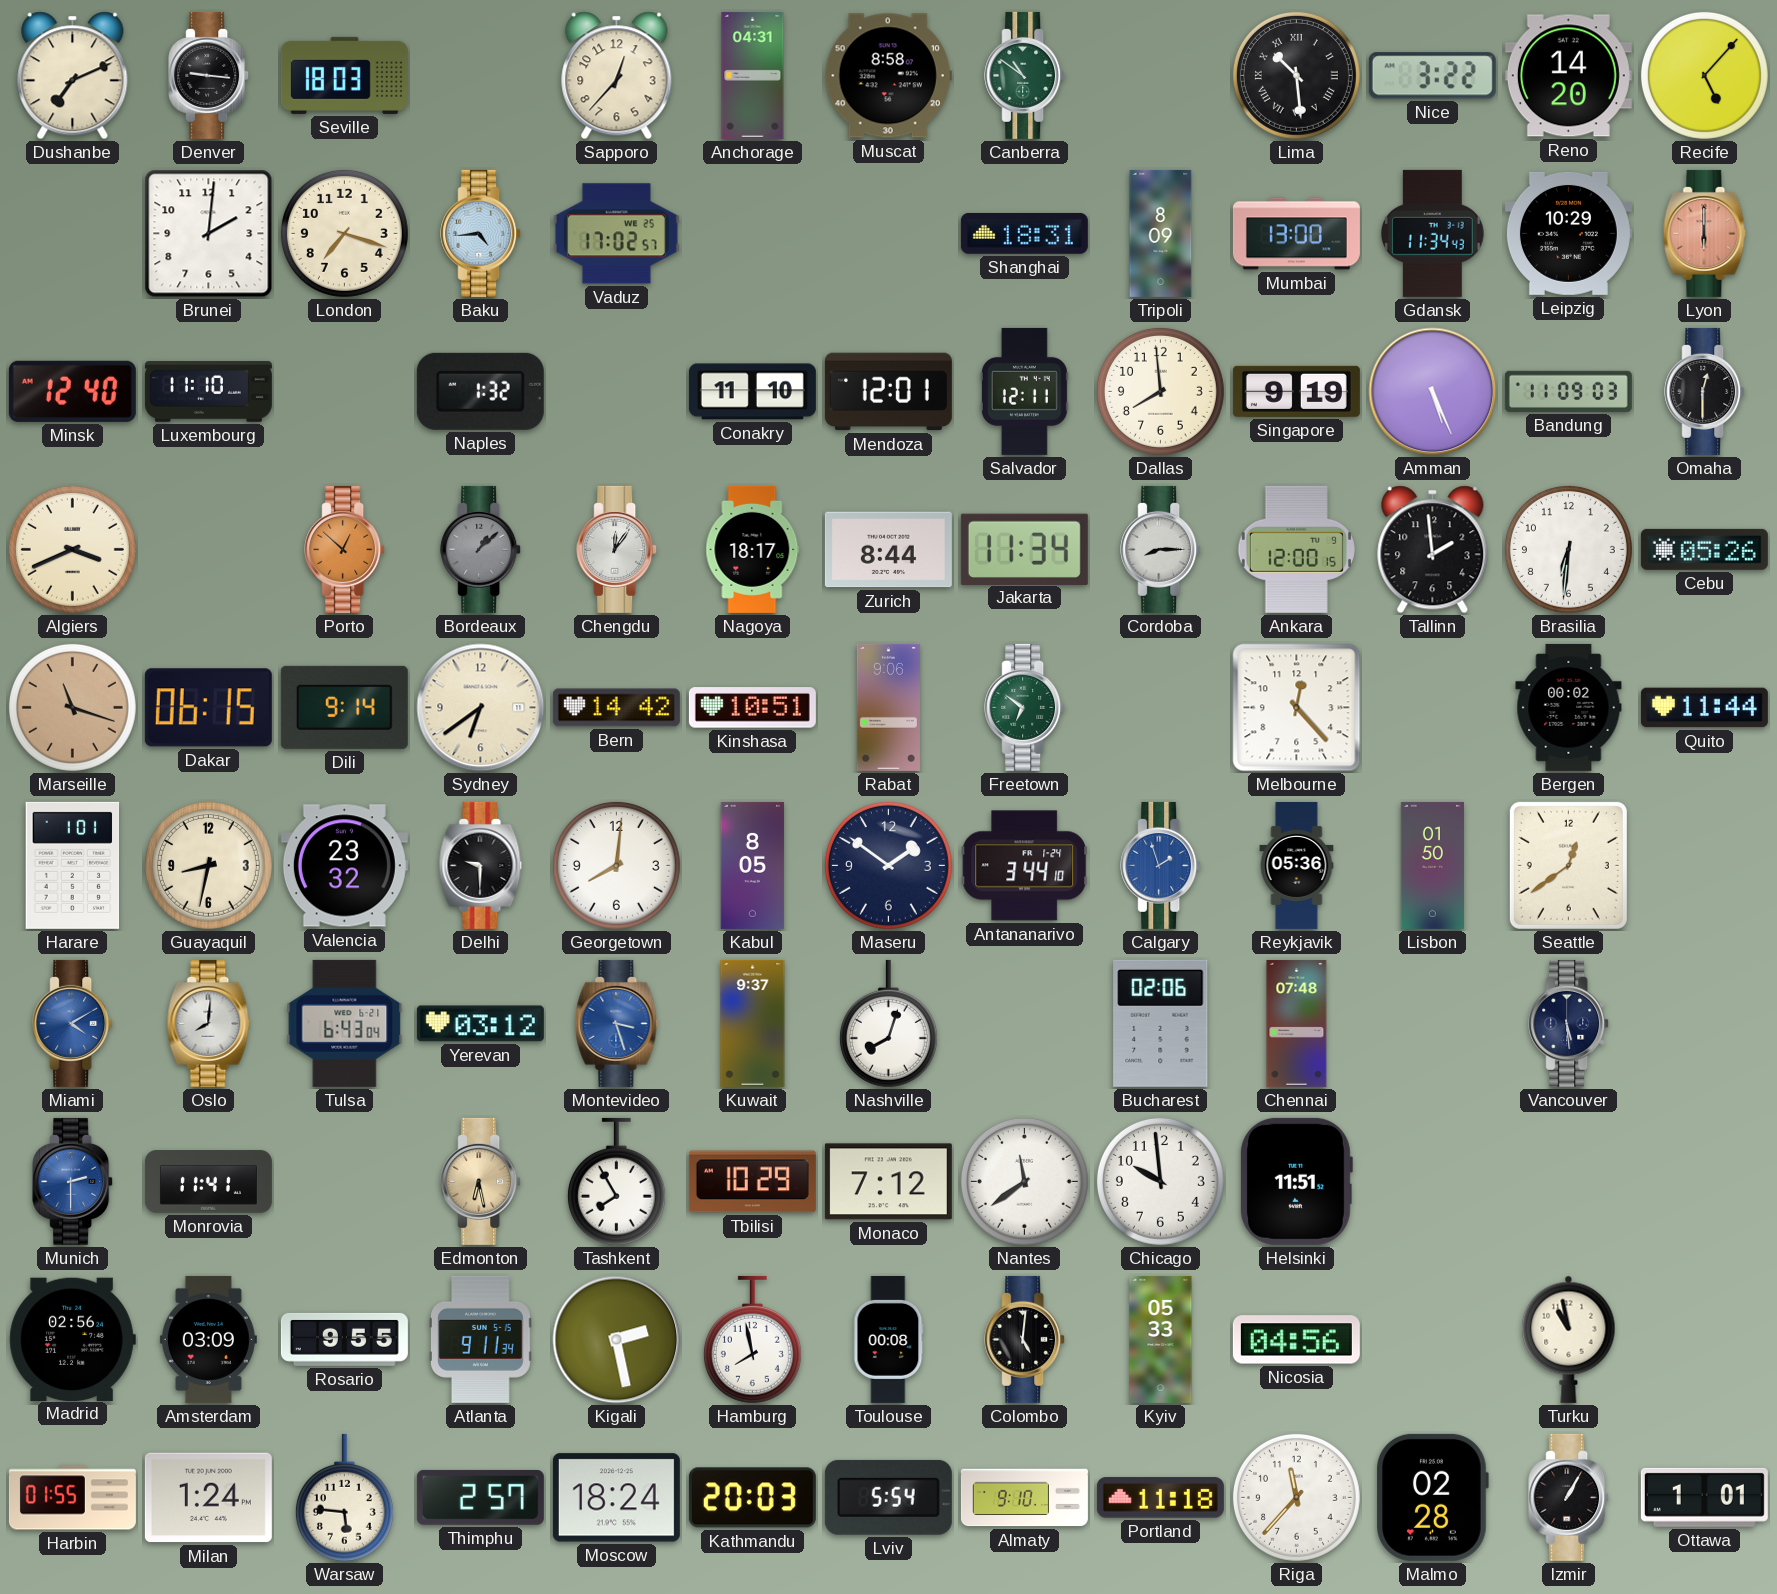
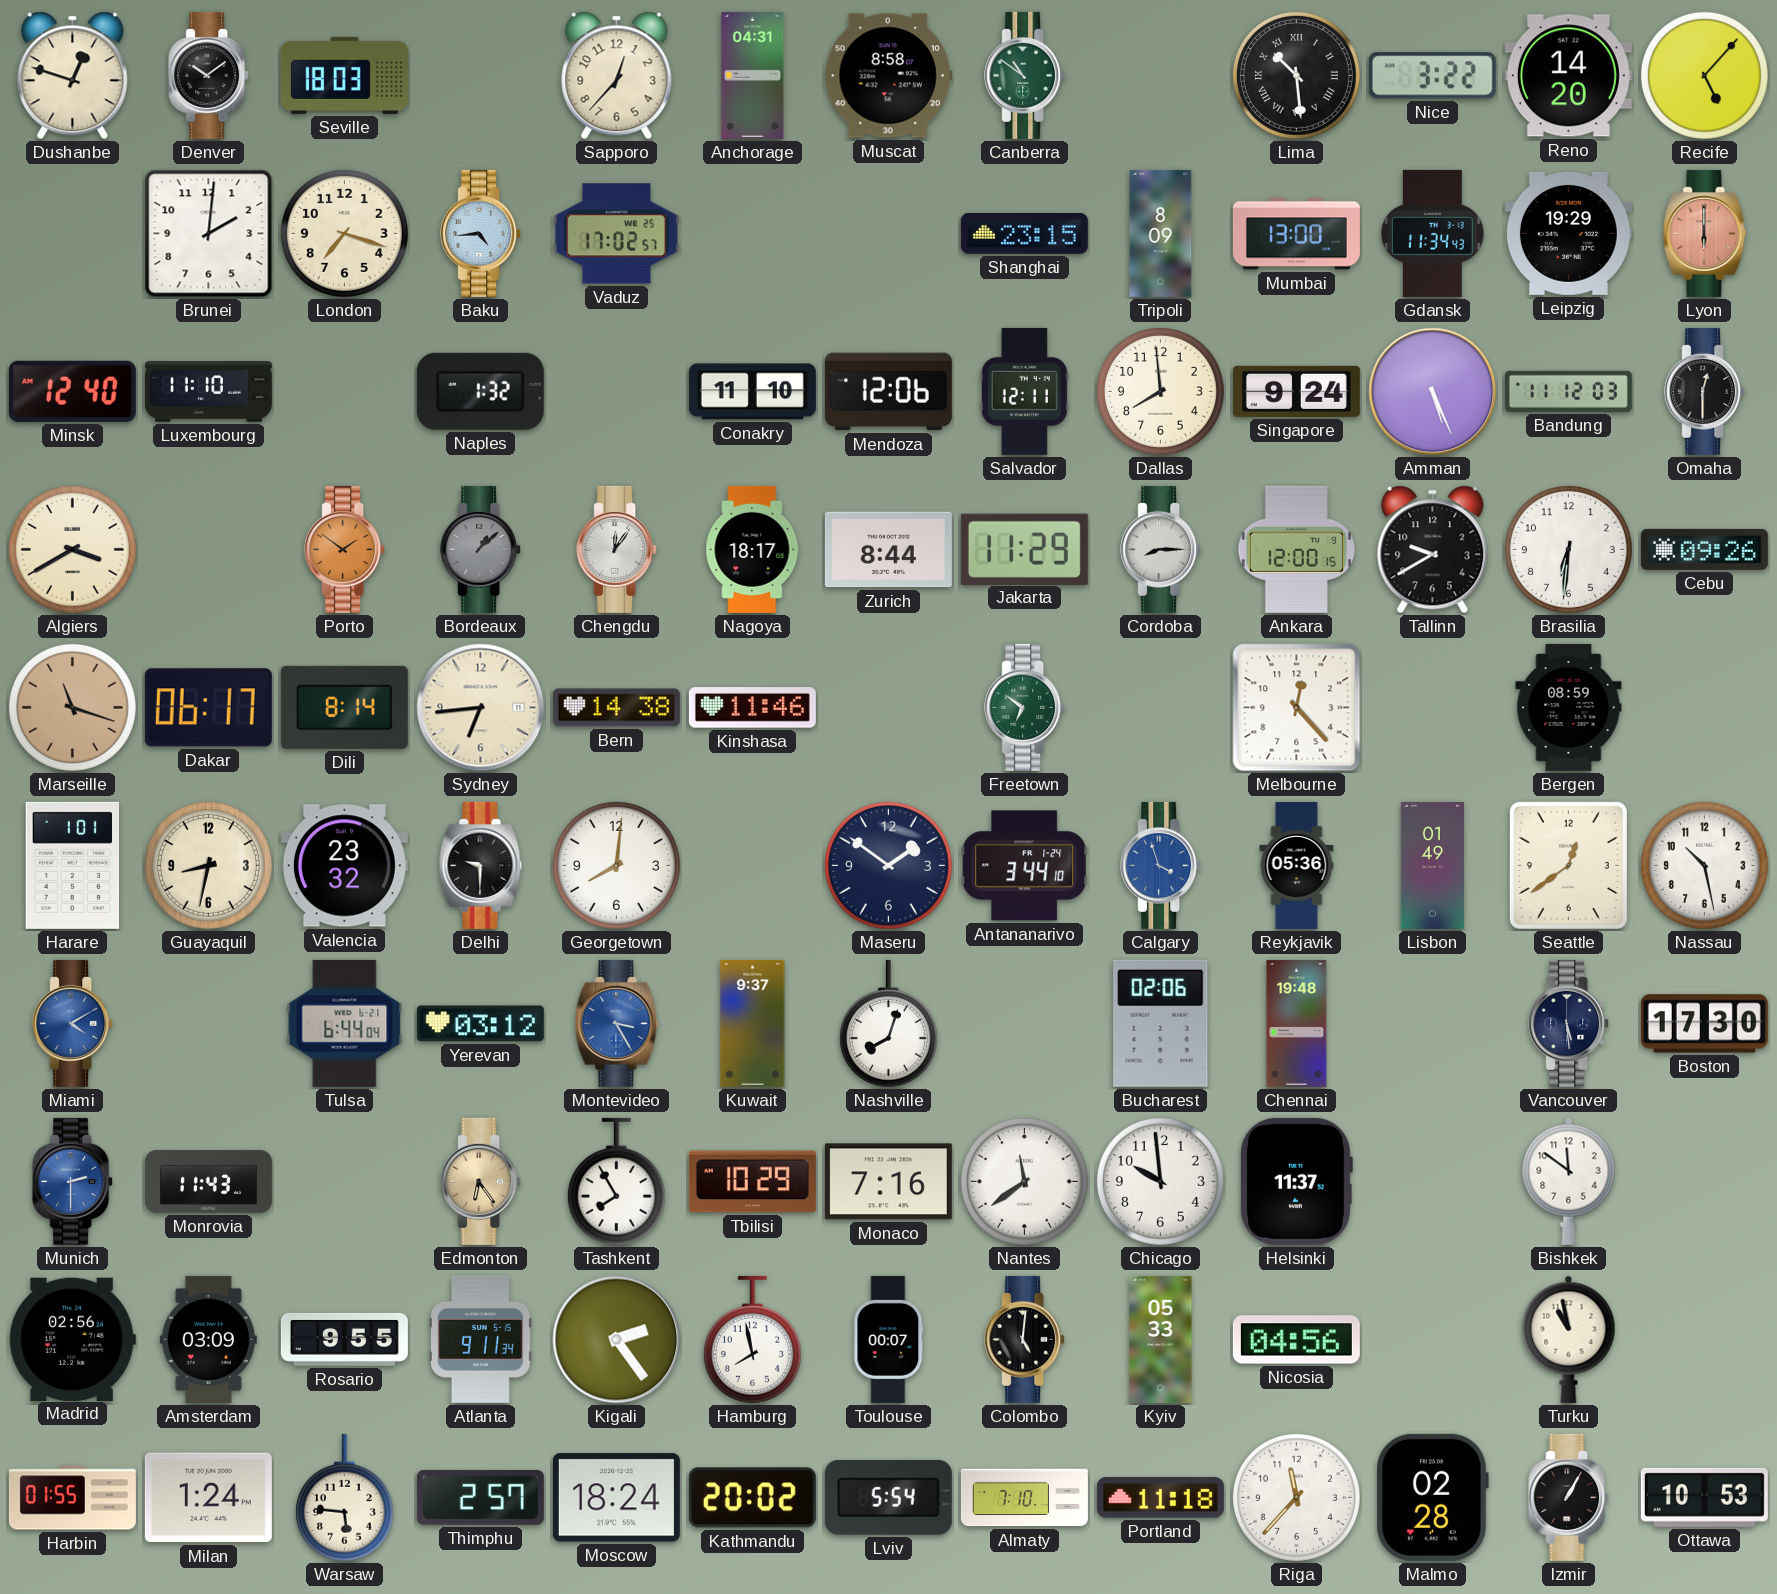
Dushanbe: 7:11 -> 12:48 (73, 76)
Denver: 9:16 -> 10:09 (209, 75)
Shanghai: 18:31 -> 23:15 (1024, 233)
Leipzig: 10:29 -> 19:29 (1568, 233)
Mendoza: 12:01 -> 12:06 (888, 392)
Singapore: 9:19 -> 9:24 (1296, 391)
Bandung: 11:09 -> 11:12 (1568, 391)
Algiers: 3:41 -> 3:40 (72, 549)
Porto: 12:52 -> 1:51 (345, 549)
Jakarta: 11:34 -> 11:29 (1024, 549)
Tallinn: 1:59 -> 9:40 (1433, 550)
Cebu: 05:26 -> 09:26 (1704, 549)
Dakar: 06:15 -> 06:17 (208, 708)
Dili: 9:14 -> 8:14 (344, 707)
Sydney: 6:39 -> 6:44 (481, 708)
Bern: 14:42 -> 14:38 (616, 708)
Kinshasa: 10:51 -> 11:46 (752, 708)
Rabat: 9:06 -> none (888, 707)
Bergen: 00:02 -> 08:59 (1569, 707)
Quito: 11:44 -> none (1704, 708)
Kabul: 8:05 -> none (753, 865)
Calgary: 1:57 -> 3:57 (1161, 865)
Lisbon: 01:50 -> 01:49 (1432, 865)
Nassau: none -> 10:28 (1704, 865)
Oslo: 8:01 -> none (209, 1023)
Tulsa: 6:43 -> 6:44 (345, 1023)
Montevideo: 3:27 -> 3:25 (617, 1023)
Chennai: 07:48 -> 19:48 (1297, 1023)
Boston: none -> 17:30 (1704, 1024)
Monrovia: 11:41 -> 11:43 (208, 1182)
Edmonton: 6:28 -> 6:24 (481, 1181)
Monaco: 7:12 -> 7:16 (888, 1182)
Helsinki: 11:51 -> 11:37 (1296, 1181)
Bishkek: none -> 11:51 (1569, 1181)
Kigali: 2:28 -> 2:24 (617, 1340)
Toulouse: 00:08 -> 00:07 (889, 1339)
Kathmandu: 20:03 -> 20:02 (752, 1498)
Almaty: 9:10 -> 7:10 (1024, 1498)
Ottawa: 1:01 -> 10:53 (1704, 1497)
